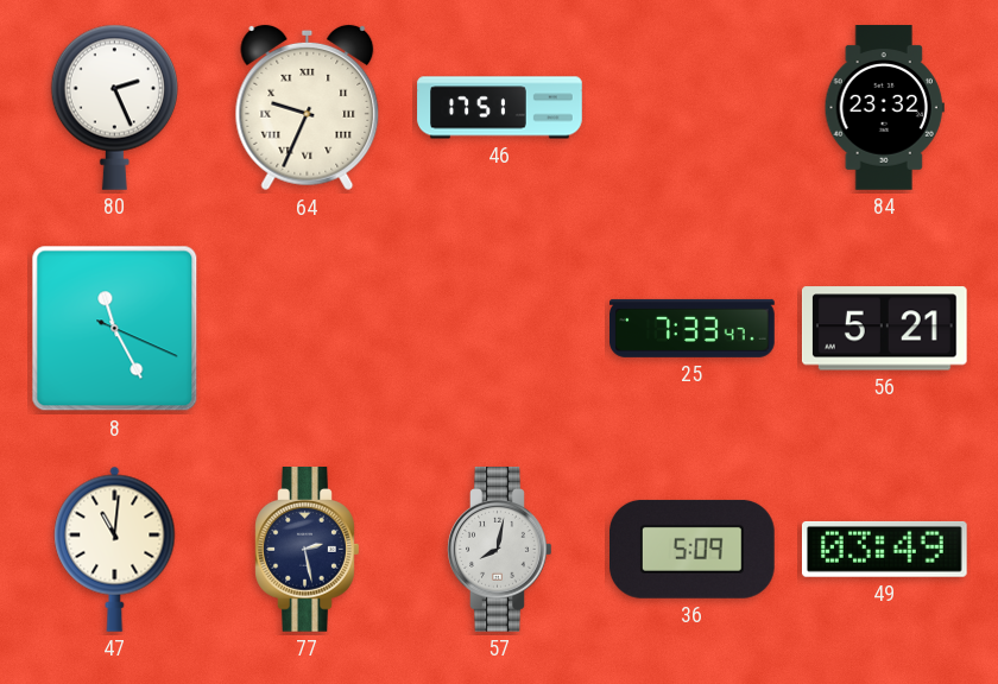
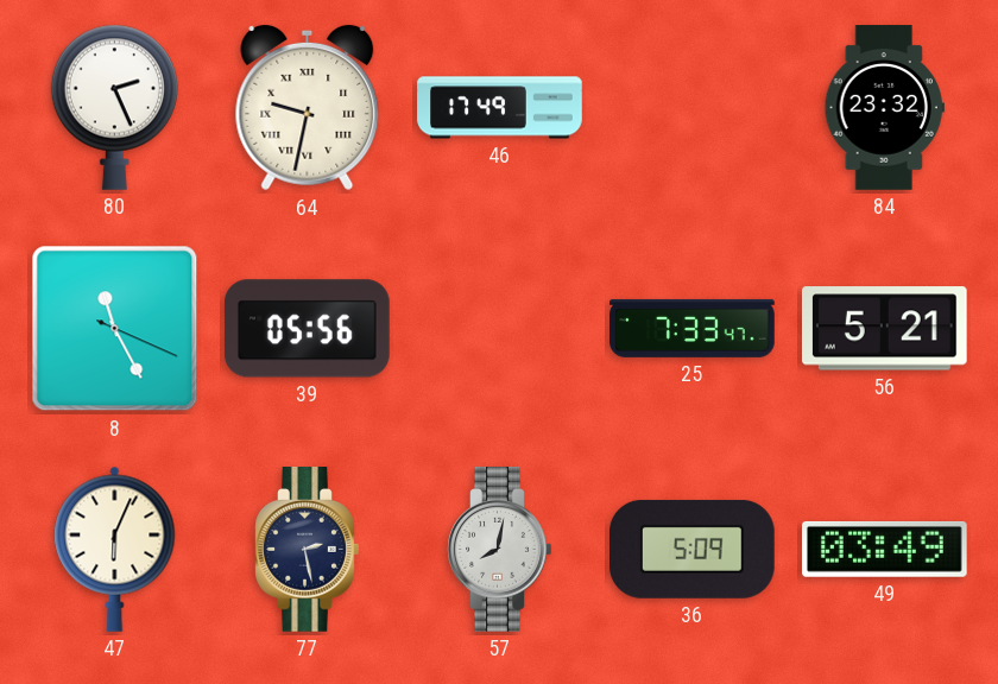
64: 9:34 -> 9:32 (308, 108)
46: 17:51 -> 17:49 (500, 108)
39: none -> 05:56 (308, 329)
47: 11:01 -> 6:04 (115, 549)
